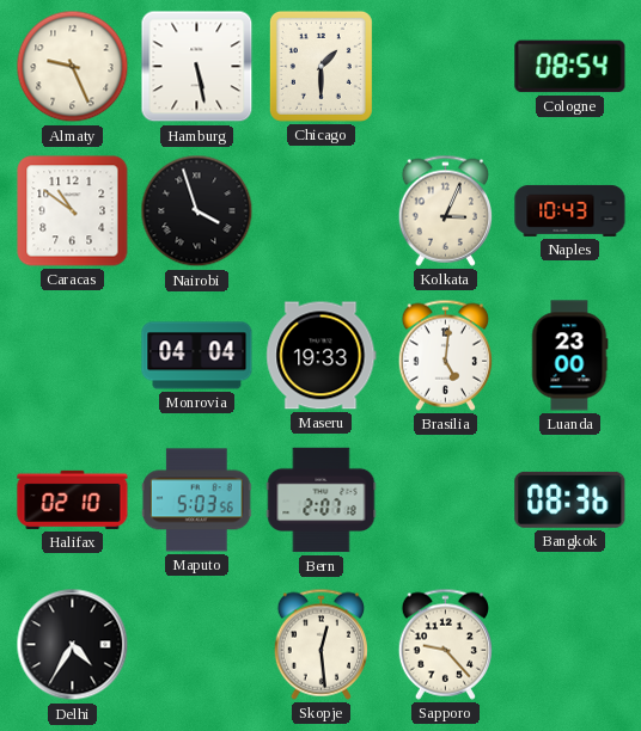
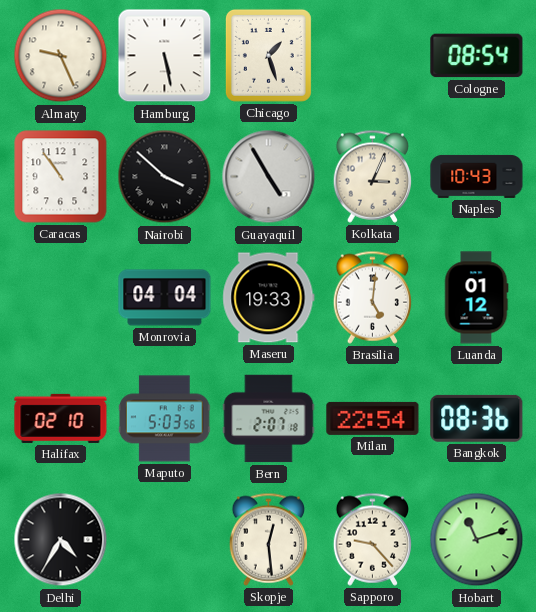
Chicago: 1:30 -> 1:27 (268, 55)
Caracas: 10:51 -> 10:54 (61, 177)
Nairobi: 3:57 -> 3:52 (165, 177)
Guayaquil: none -> 4:55 (269, 177)
Luanda: 23:00 -> 01:12 (476, 298)
Milan: none -> 22:54 (373, 418)
Hobart: none -> 11:12 (477, 540)
